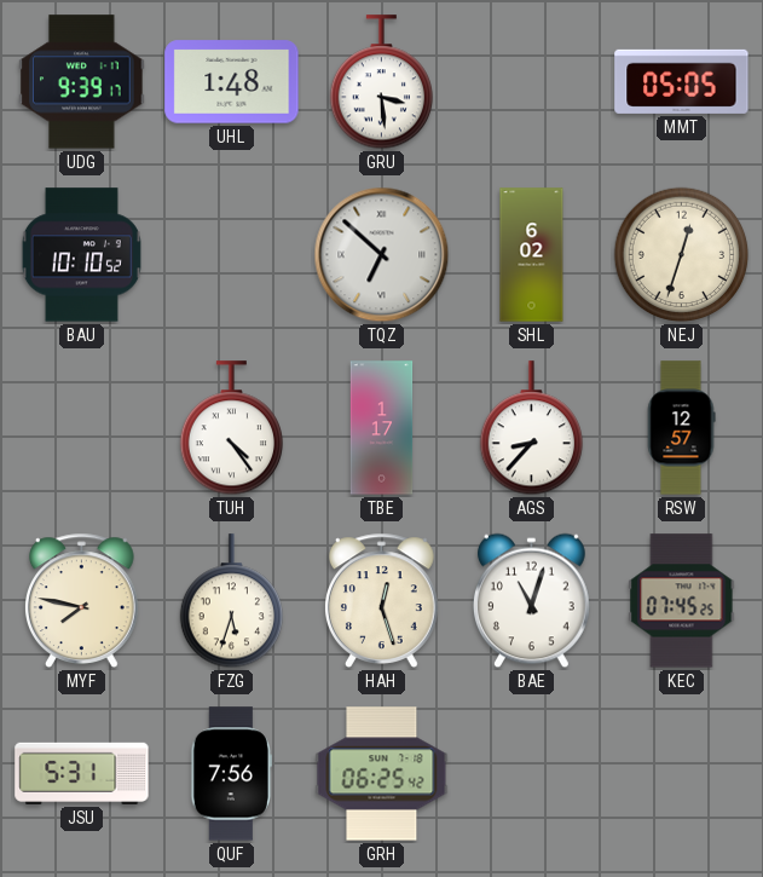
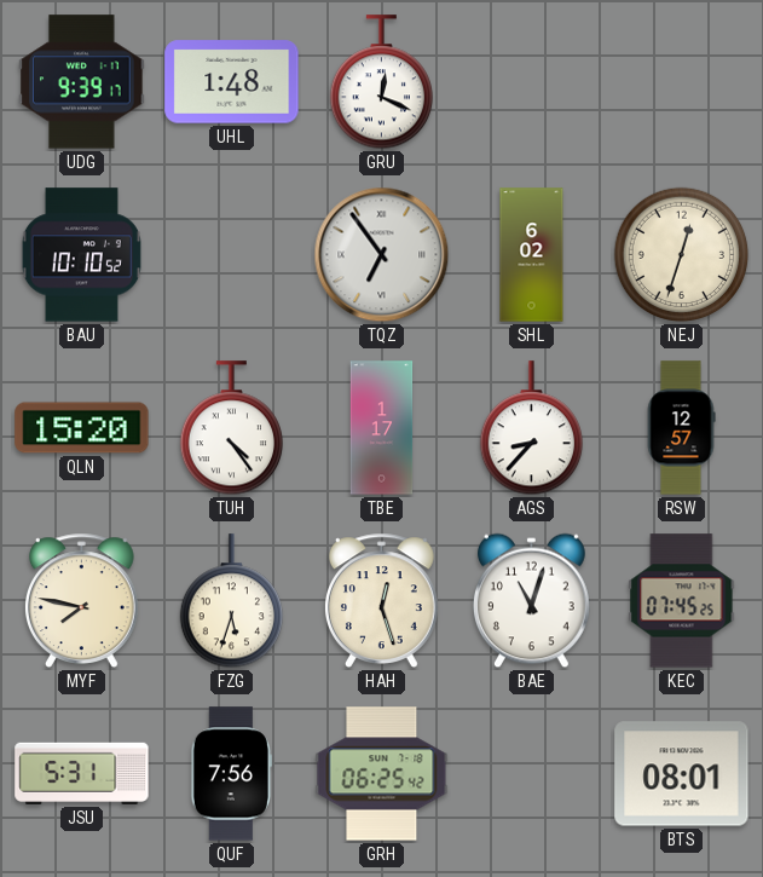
GRU: 3:29 -> 12:19 (381, 82)
MMT: 05:05 -> none (682, 81)
TQZ: 6:52 -> 6:54 (382, 255)
QLN: none -> 15:20 (82, 428)
BTS: none -> 08:01 (682, 774)
